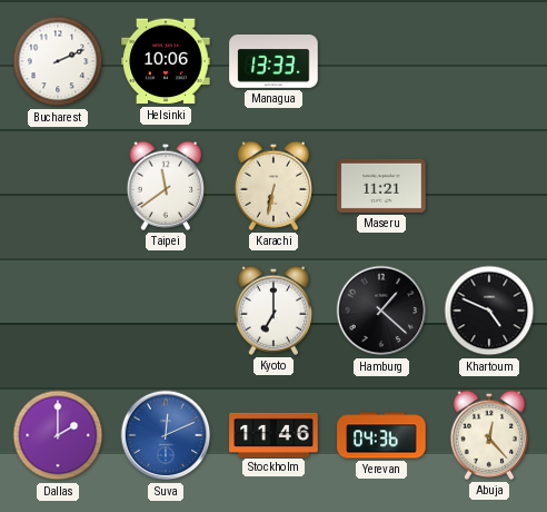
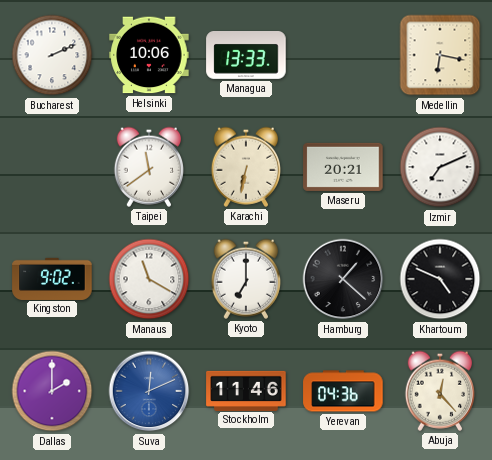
Medellin: none -> 6:17 (440, 55)
Maseru: 11:21 -> 20:21 (343, 167)
Izmir: none -> 7:11 (440, 167)
Kingston: none -> 9:02 (52, 278)
Manaus: none -> 11:20 (149, 279)
